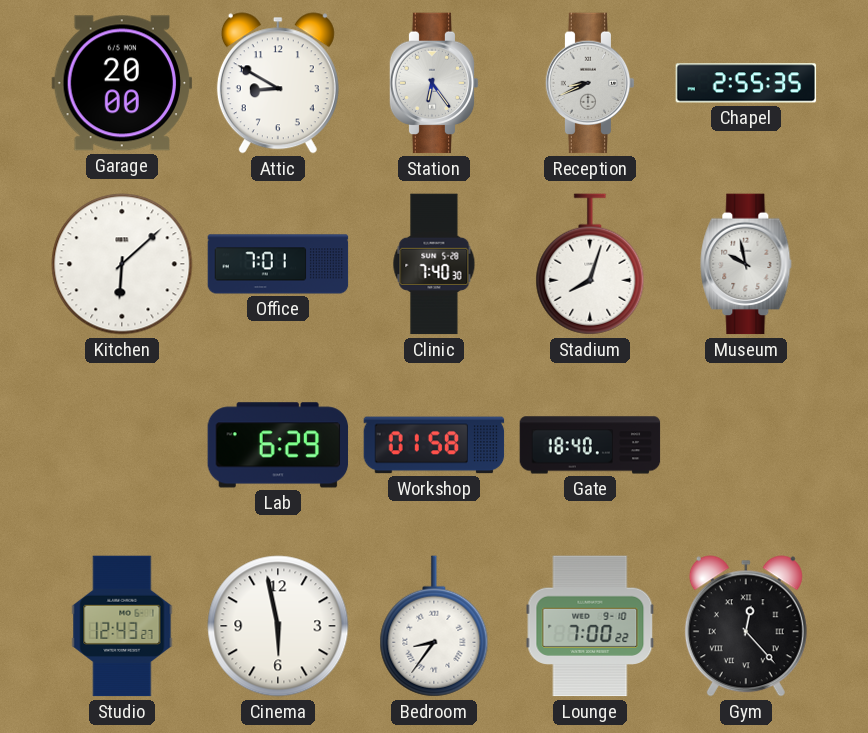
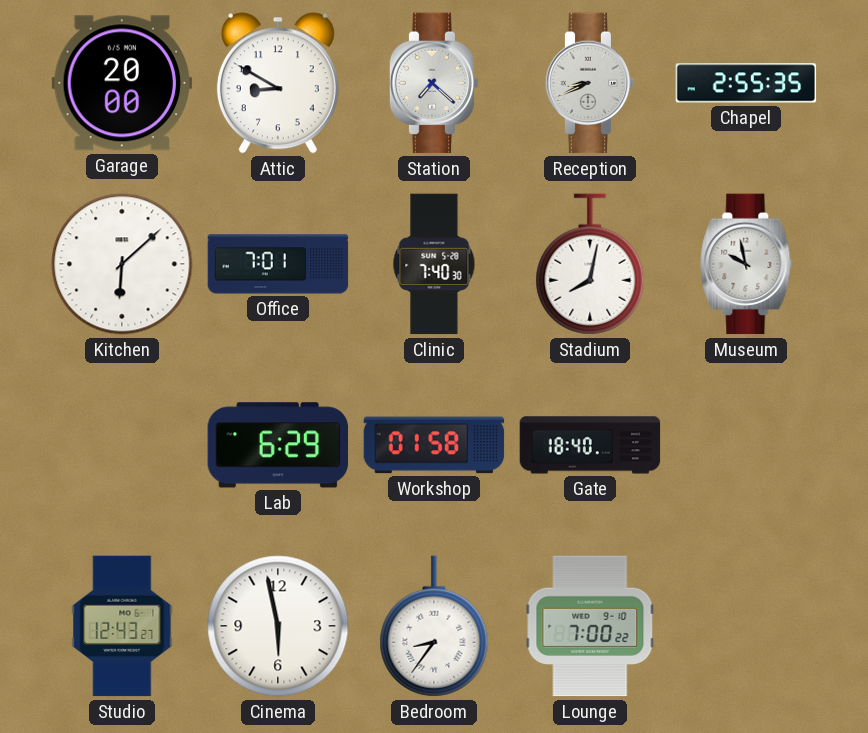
Station: 6:24 -> 7:22 (434, 83)
Stadium: 8:03 -> 8:02 (590, 264)
Gym: 12:23 -> none (746, 626)
